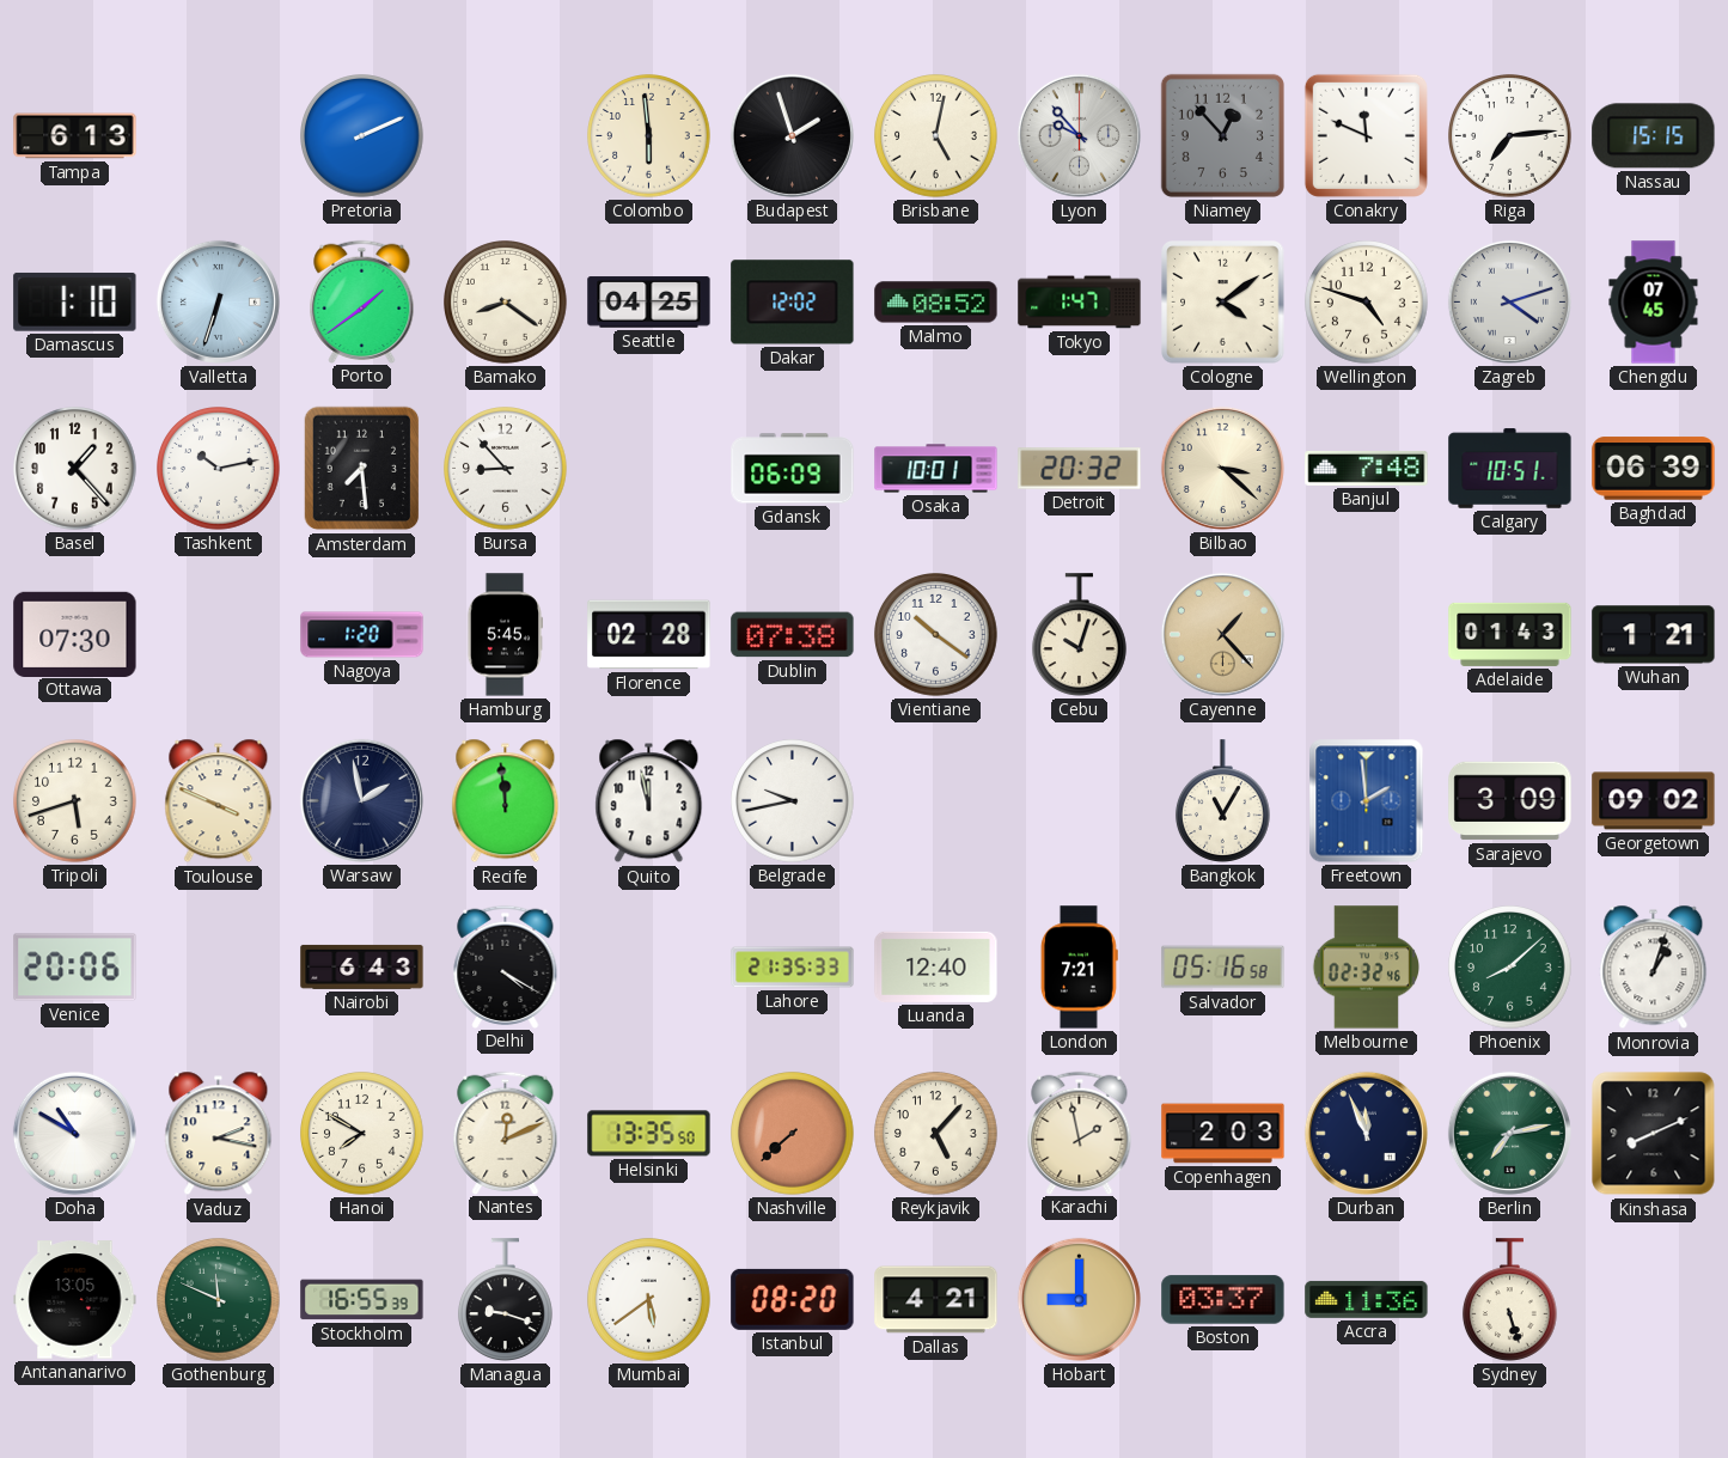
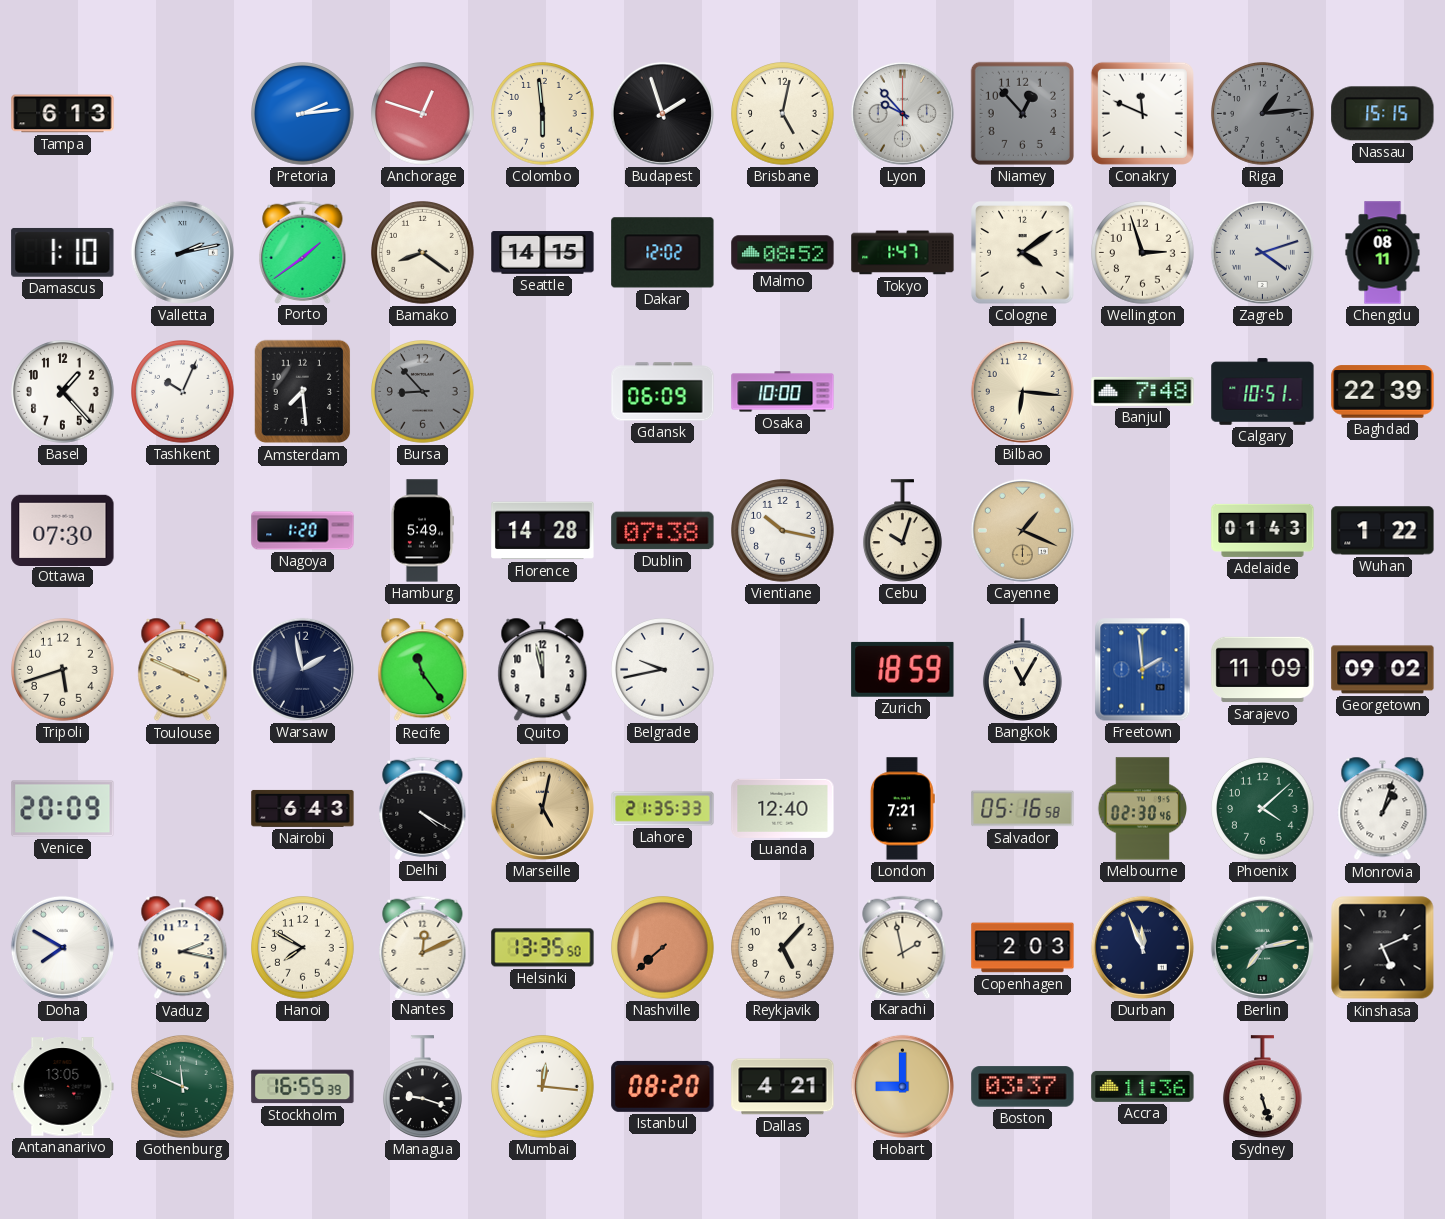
Pretoria: 2:11 -> 2:14 (303, 114)
Anchorage: none -> 12:48 (423, 114)
Riga: 7:14 -> 1:14 (1263, 114)
Riga dial: white -> grey (1263, 114)
Valletta: 6:33 -> 2:13 (182, 252)
Seattle: 04:25 -> 14:15 (543, 253)
Wellington: 4:48 -> 2:57 (1143, 253)
Chengdu: 07:45 -> 08:11 (1383, 253)
Tashkent: 10:13 -> 10:04 (183, 392)
Bursa dial: white -> grey (423, 392)
Osaka: 10:01 -> 10:00 (783, 392)
Detroit: 20:32 -> none (1080, 469)
Bilbao: 3:22 -> 6:16 (1022, 391)
Baghdad: 06:39 -> 22:39 (1383, 392)
Hamburg: 5:45 -> 5:49 (421, 531)
Florence: 02:28 -> 14:28 (543, 531)
Vientiane: 10:21 -> 10:17 (783, 531)
Cayenne: 1:23 -> 1:19 (1022, 530)
Wuhan: 1:21 -> 1:22 (1383, 531)
Recife: 11:59 -> 11:24 (423, 670)
Zurich: none -> 18:59 (903, 669)
Sarajevo: 3:09 -> 11:09 (1263, 670)
Venice: 20:06 -> 20:09 (63, 809)
Marseille: none -> 5:02 (542, 808)
Melbourne: 02:32 -> 02:30 (1142, 809)
Phoenix: 8:08 -> 4:08 (1263, 809)
Doha: 10:50 -> 7:50 (62, 947)
Kinshasa: 8:11 -> 5:11 (1383, 948)
Mumbai: 5:39 -> 12:16 (543, 1087)
